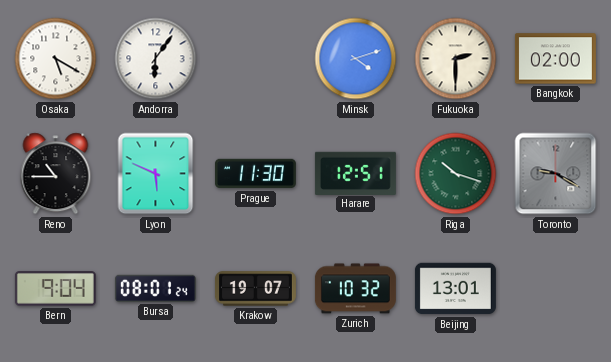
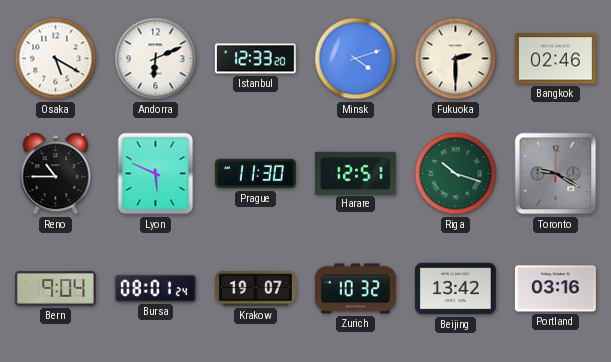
Andorra: 6:06 -> 6:11 (156, 59)
Istanbul: none -> 12:33 (255, 59)
Bangkok: 02:00 -> 02:46 (555, 59)
Beijing: 13:01 -> 13:42 (455, 289)
Portland: none -> 03:16 (555, 289)
